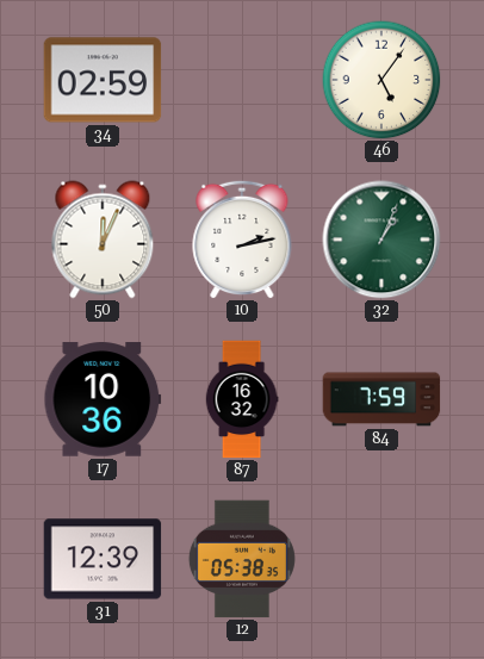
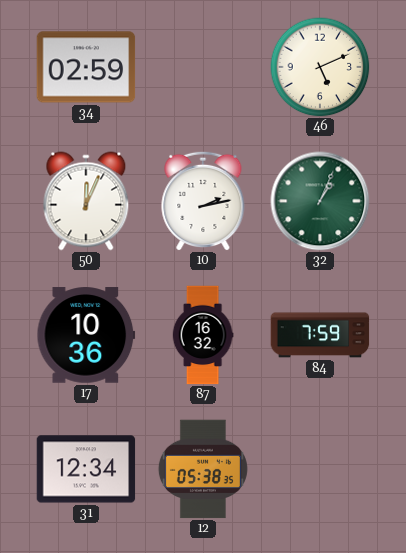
46: 5:06 -> 5:11 (320, 67)
31: 12:39 -> 12:34 (86, 469)
